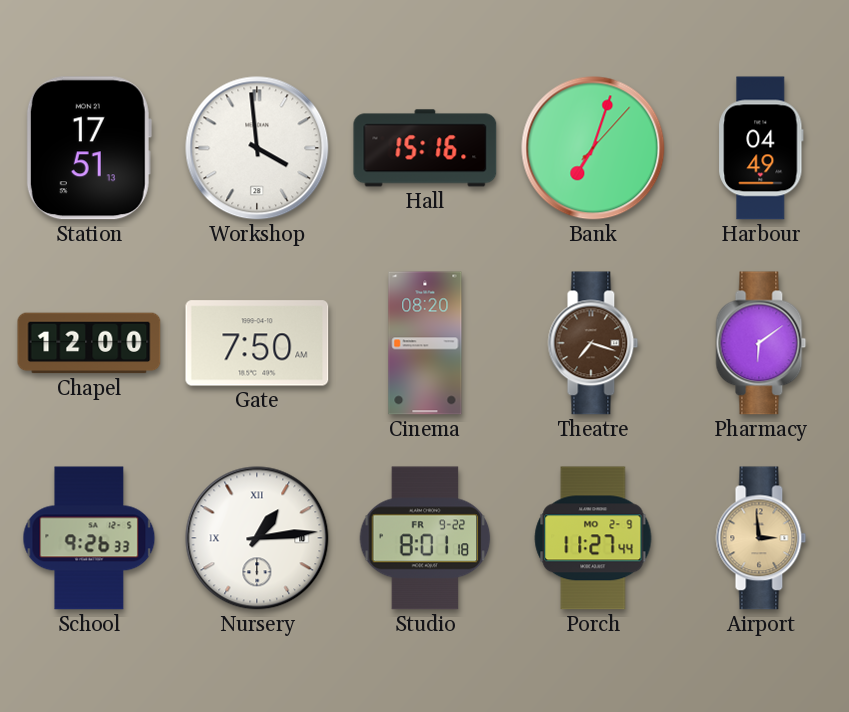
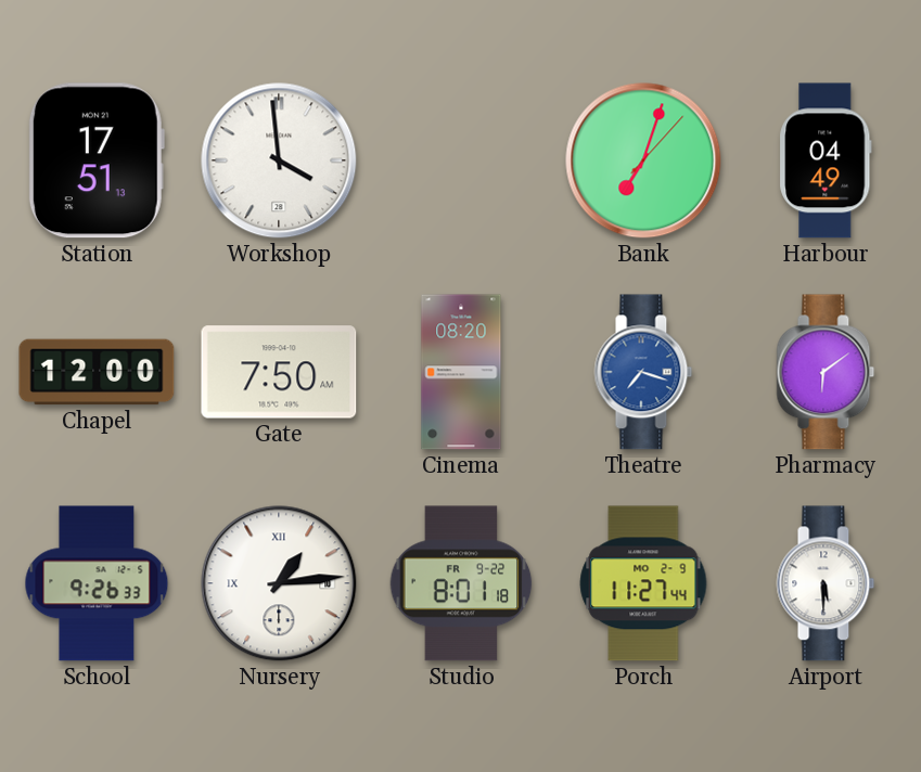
Hall: 15:16 -> none (425, 148)
Theatre dial: brown -> blue (643, 372)
Airport: 2:59 -> 5:30 (826, 583)
Airport dial: champagne -> white (826, 583)
